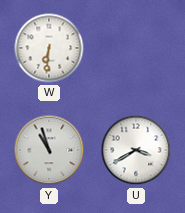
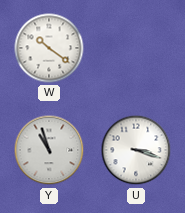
W: 6:31 -> 10:21 (49, 48)
U: 3:40 -> 3:18 (136, 150)
